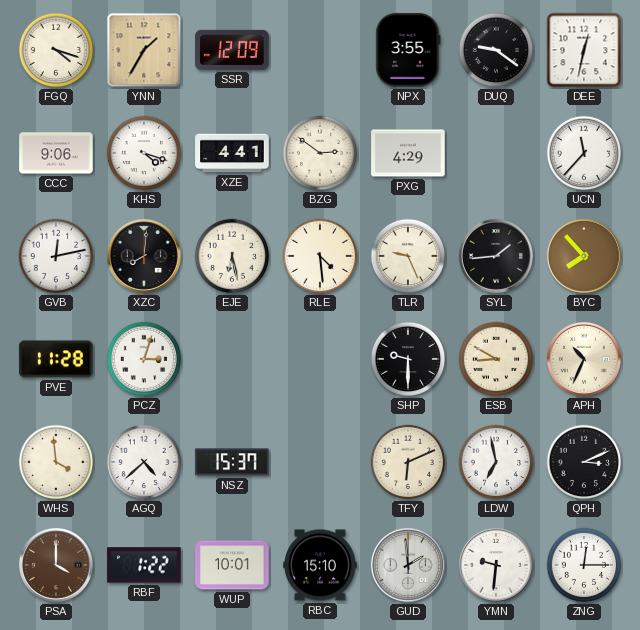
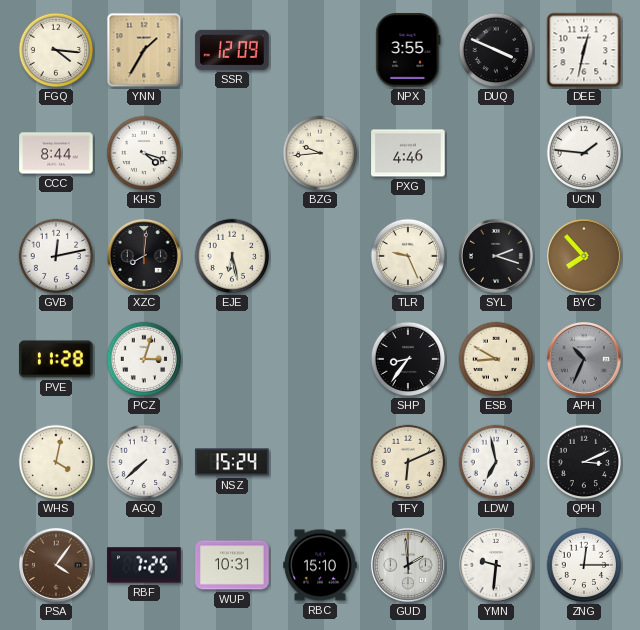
FGQ: 4:18 -> 4:16 (56, 50)
DUQ: 9:21 -> 3:49 (496, 50)
CCC: 9:06 -> 8:44 (56, 153)
XZE: 4:41 -> none (232, 153)
BZG: 2:51 -> 9:44 (320, 153)
PXG: 4:29 -> 4:46 (408, 153)
UCN: 11:37 -> 1:46 (584, 153)
RLE: 4:29 -> none (320, 256)
SYL: 1:44 -> 2:18 (496, 256)
SHP: 9:30 -> 8:36 (408, 359)
APH dial: cream -> grey (584, 359)
WHS: 3:59 -> 4:02 (56, 462)
AGQ: 4:38 -> 7:38 (144, 462)
NSZ: 15:37 -> 15:24 (232, 462)
PSA: 4:00 -> 4:06 (56, 565)
RBF: 1:22 -> 7:25 (144, 565)
WUP: 10:01 -> 10:31 (232, 565)
